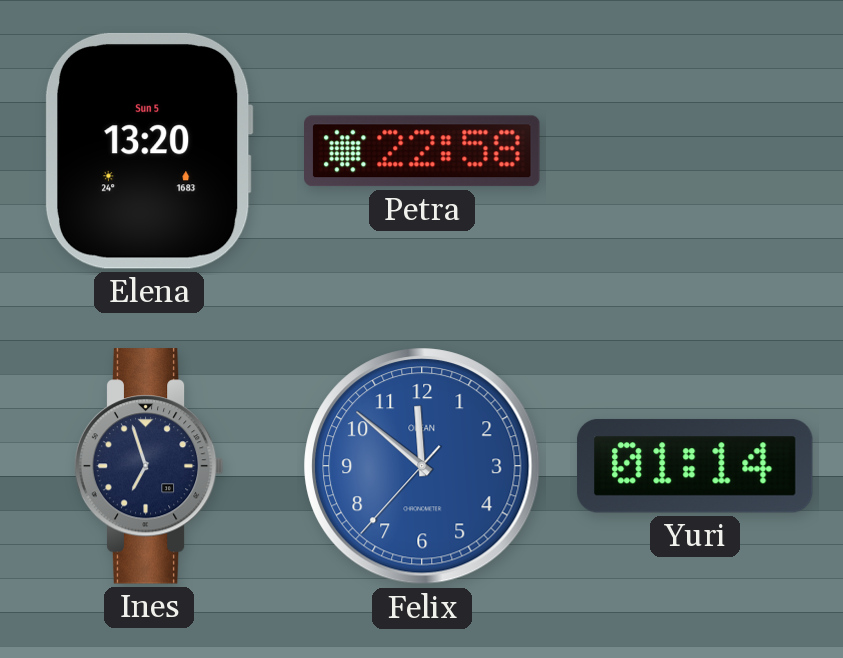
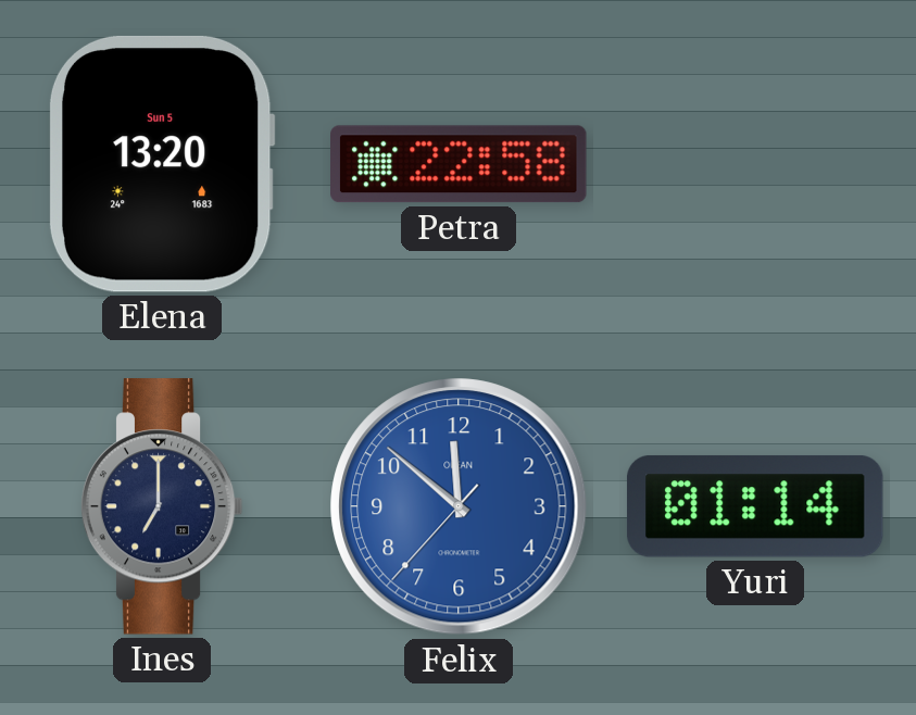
Ines: 6:57 -> 7:00 (162, 506)
